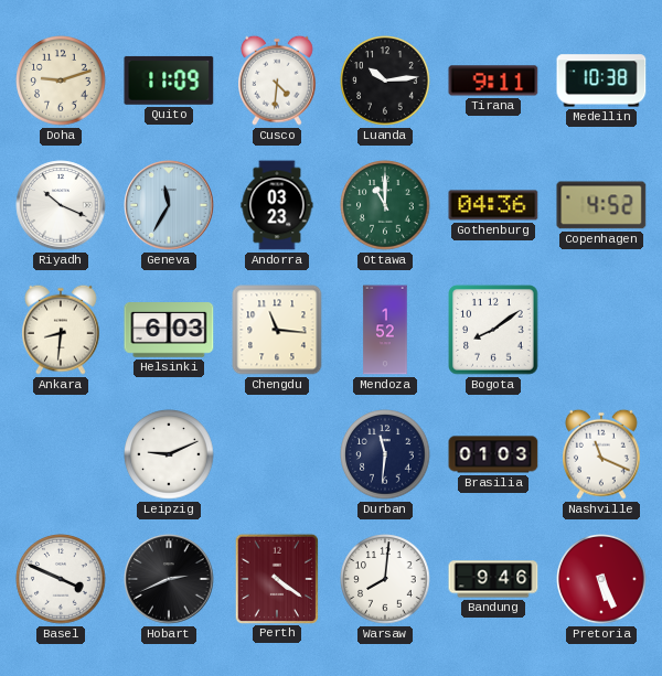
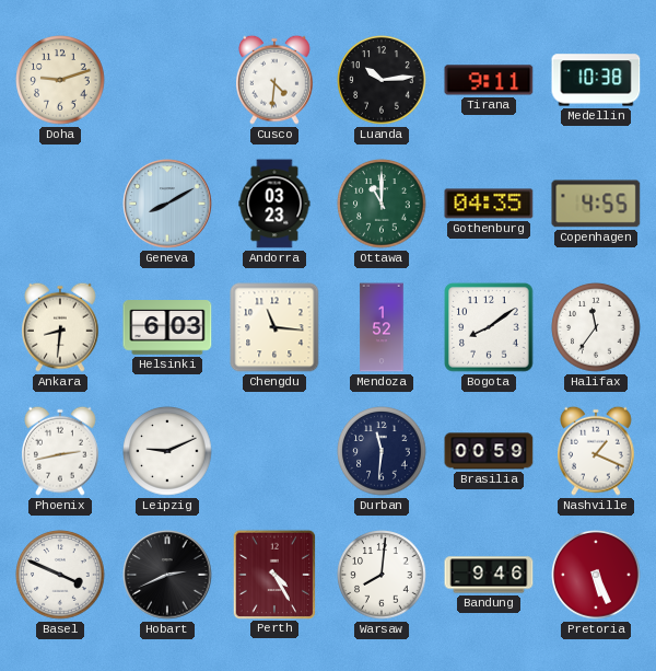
Quito: 11:09 -> none (169, 81)
Riyadh: 10:19 -> none (61, 205)
Geneva: 11:35 -> 8:10 (167, 204)
Gothenburg: 04:36 -> 04:35 (489, 204)
Copenhagen: 4:52 -> 4:55 (596, 204)
Halifax: none -> 11:36 (596, 327)
Phoenix: none -> 2:43 (61, 451)
Brasilia: 01:03 -> 00:59 (489, 451)
Nashville: 11:19 -> 1:19 (597, 451)
Perth: 4:21 -> 4:25 (273, 574)
